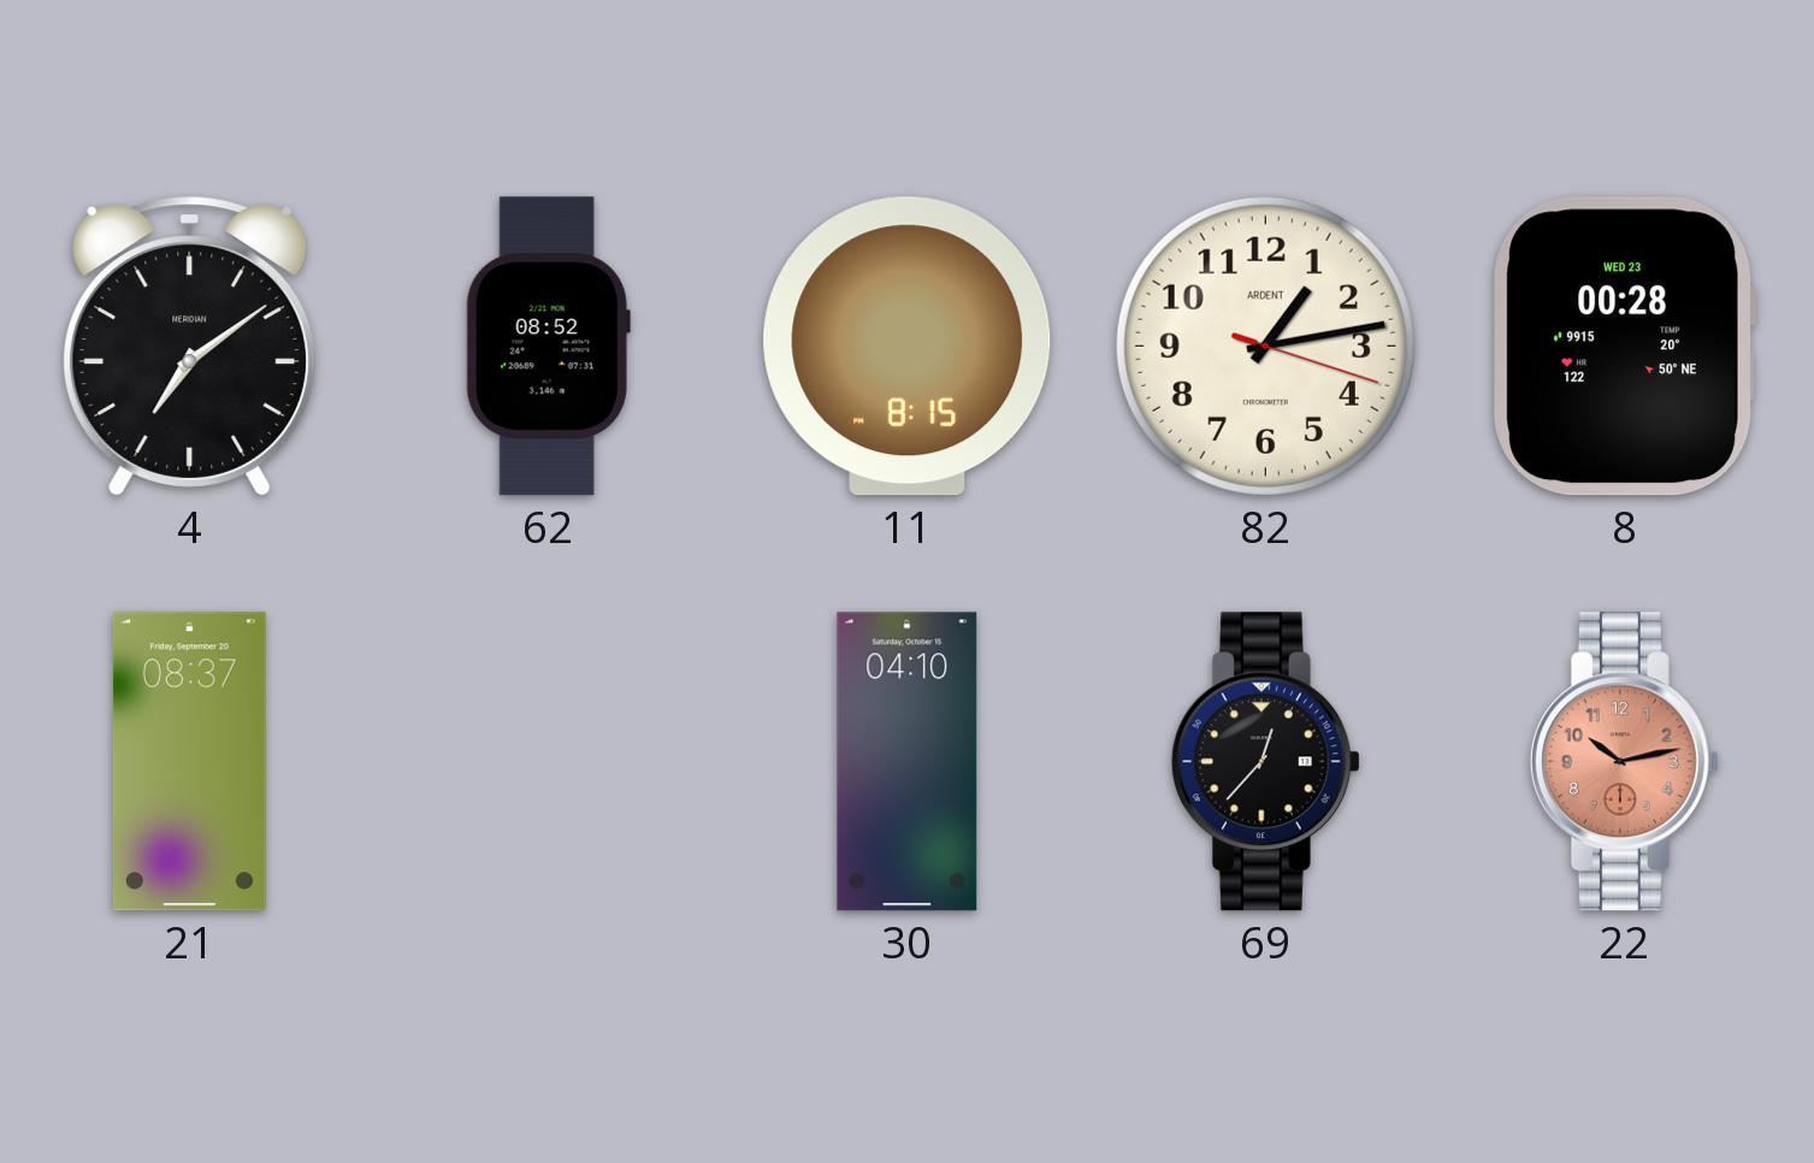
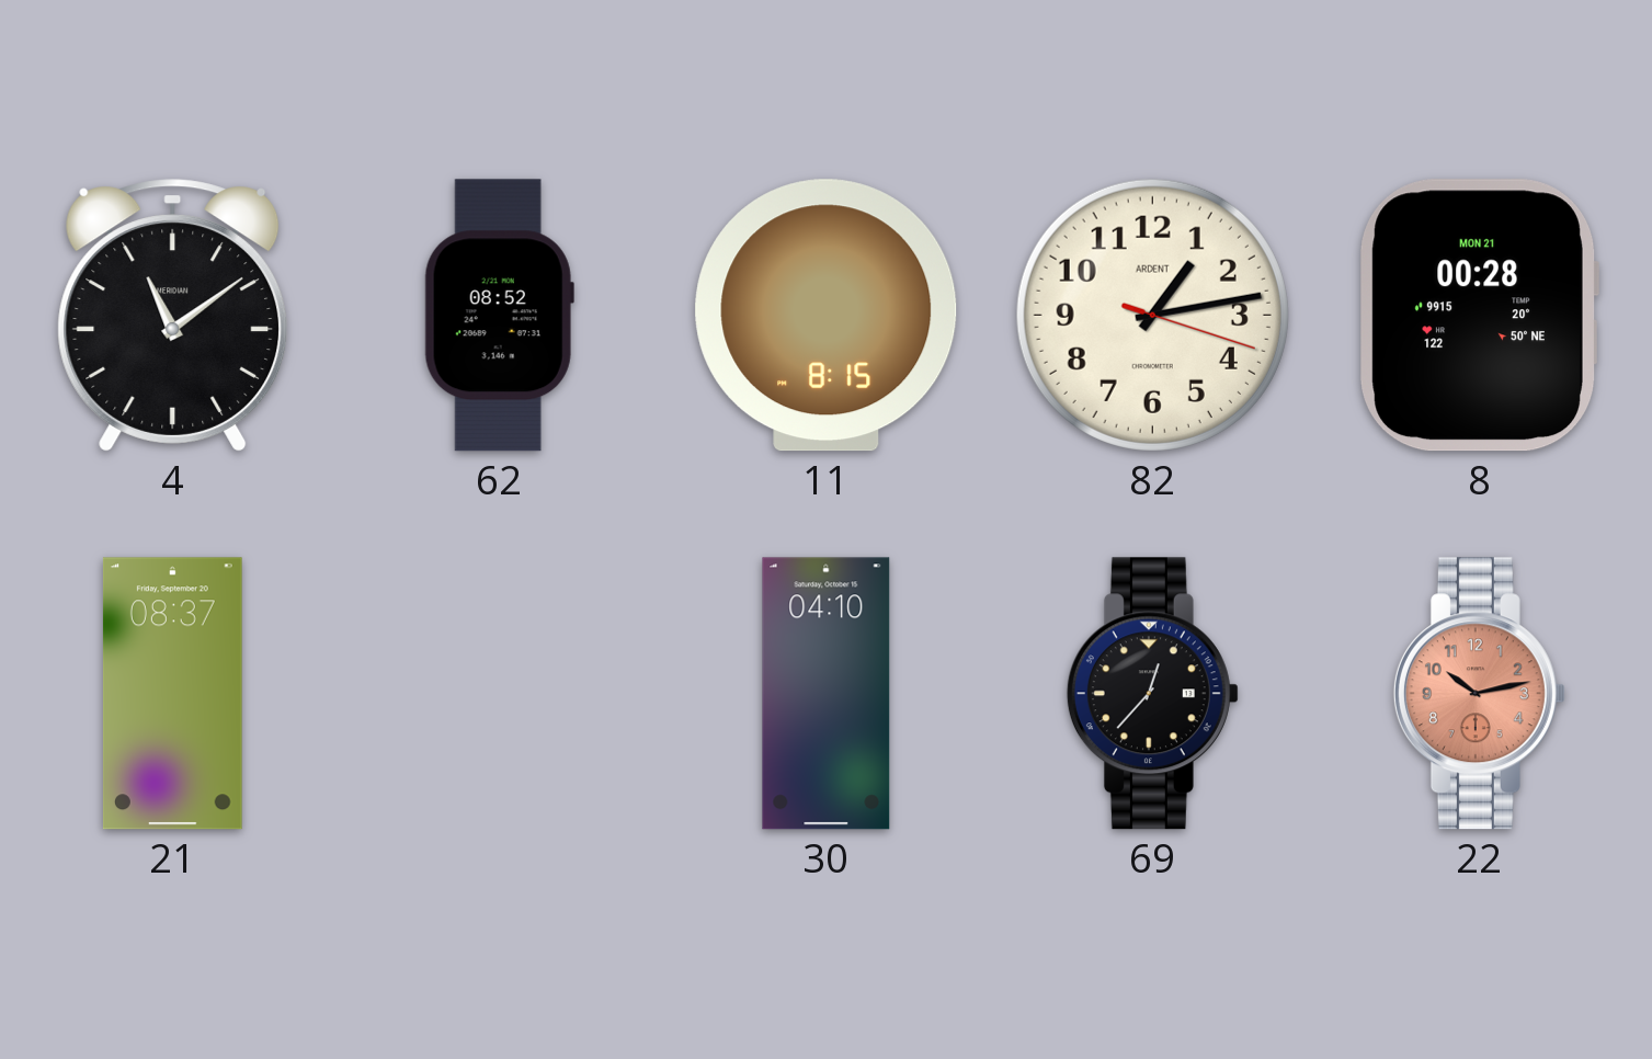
4: 7:09 -> 11:09 (173, 316)
8 date: WED 23 -> MON 21 (1479, 316)
